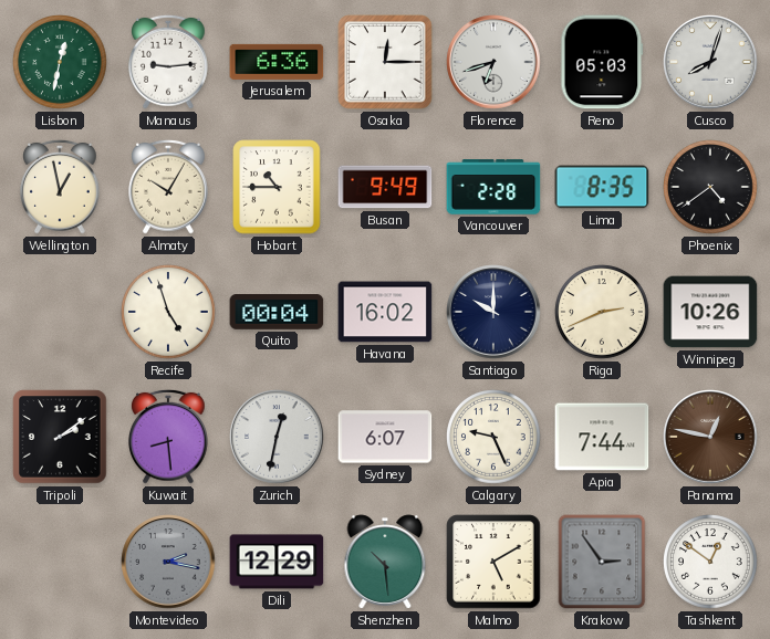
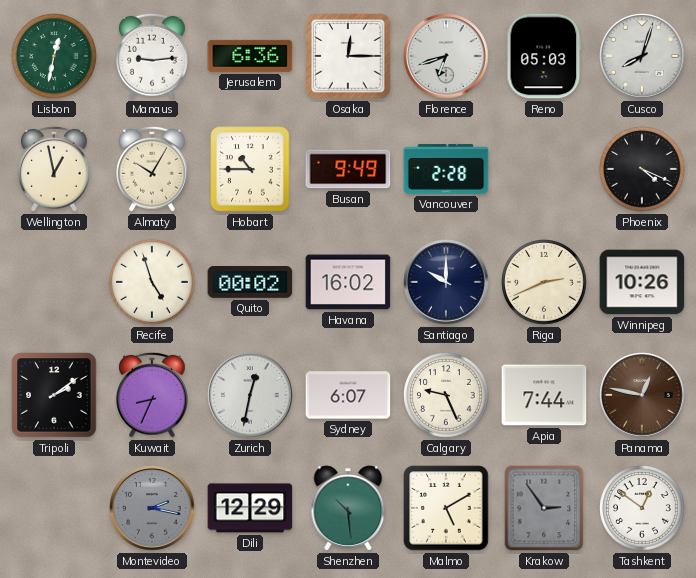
Lima: 8:35 -> none (602, 187)
Phoenix: 4:39 -> 4:19 (642, 169)
Quito: 00:04 -> 00:02 (250, 283)
Kuwait: 8:29 -> 8:34 (153, 395)
